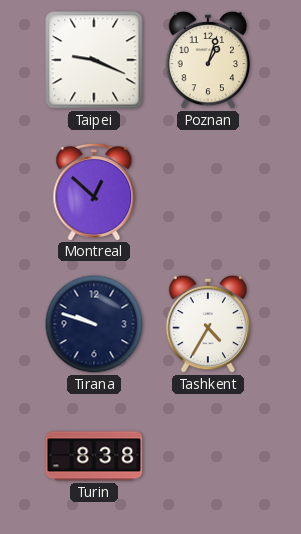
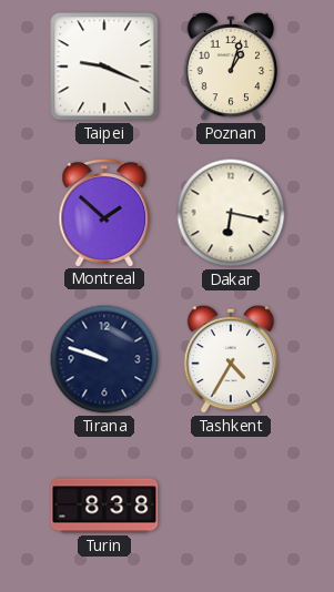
Montreal: 12:52 -> 1:52 (104, 212)
Dakar: none -> 6:17 (231, 213)
